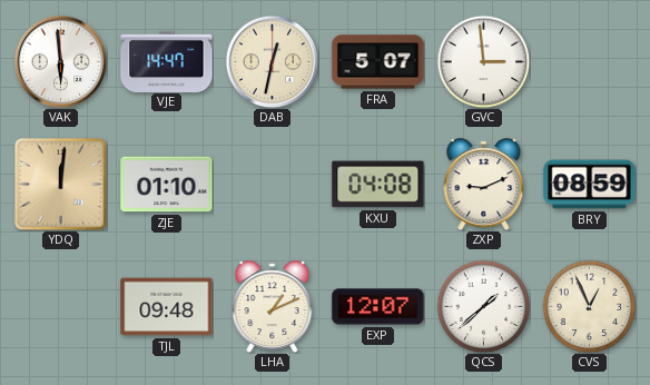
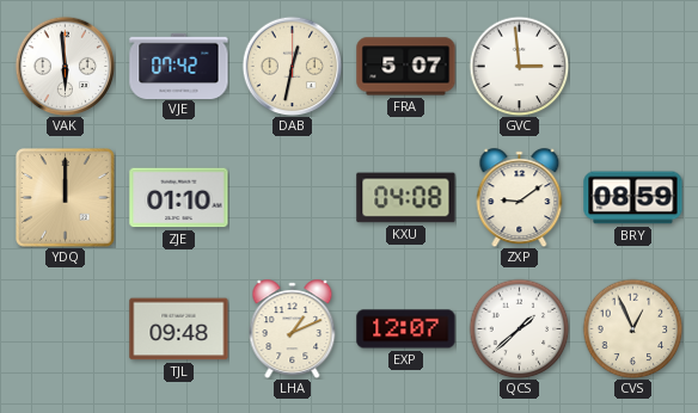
VJE: 14:47 -> 07:42 (179, 66)
YDQ: 12:01 -> 12:00 (66, 198)
ZXP: 9:11 -> 9:09 (520, 198)
